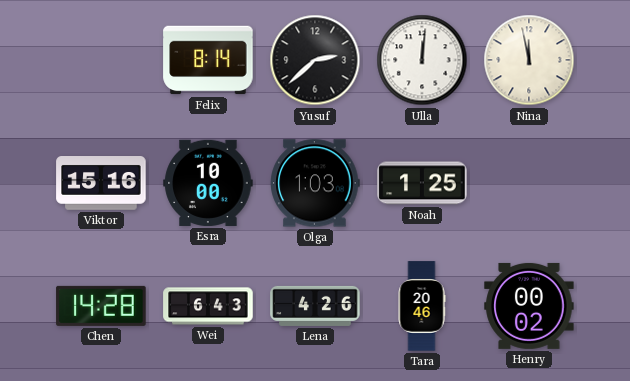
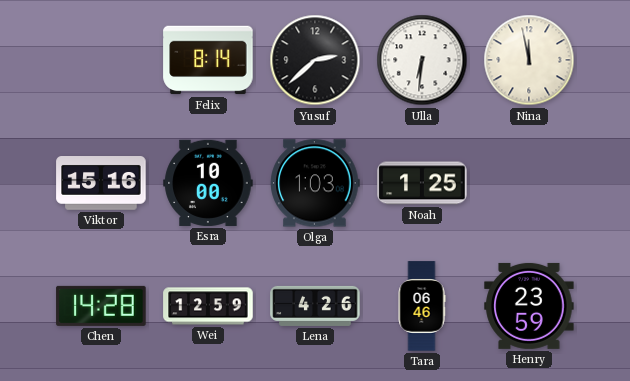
Ulla: 12:01 -> 6:31 (422, 60)
Wei: 6:43 -> 12:59 (208, 306)
Tara: 20:46 -> 06:46 (422, 306)
Henry: 00:02 -> 23:59 (529, 306)
